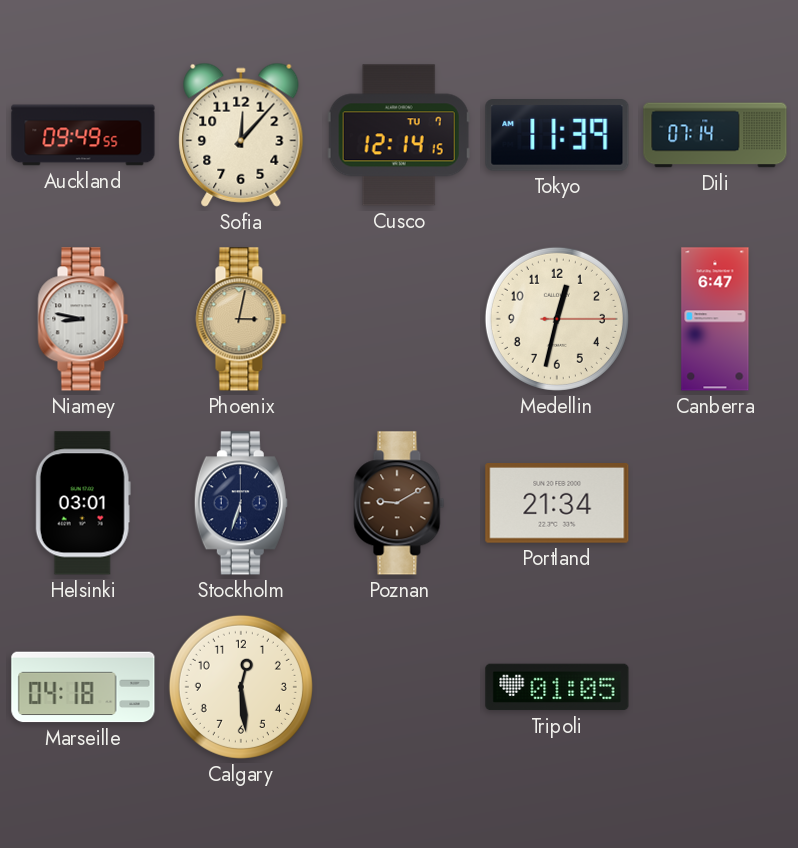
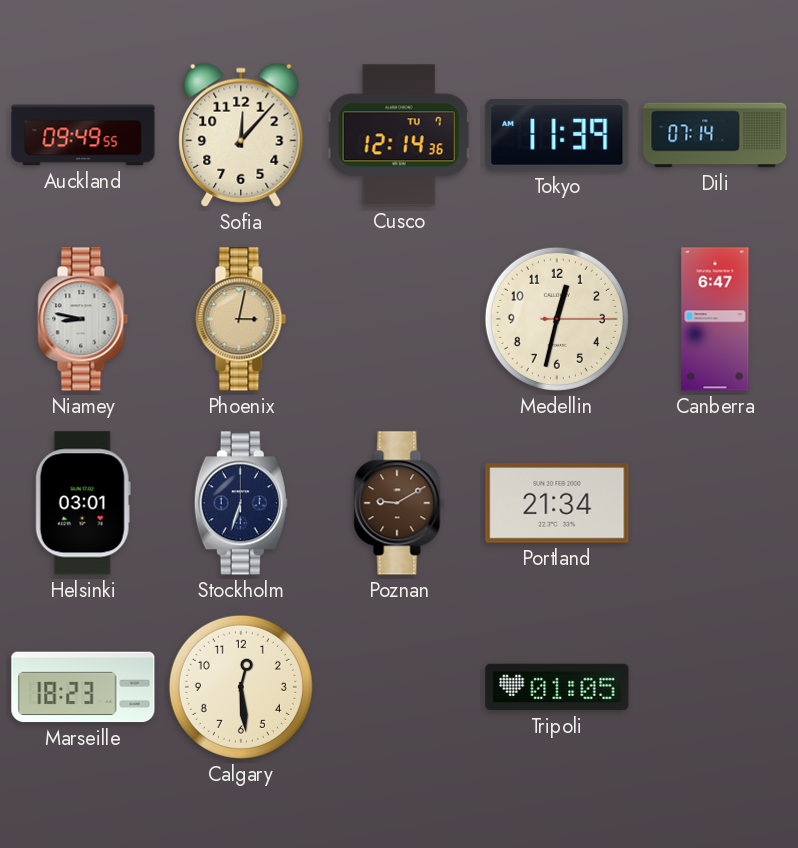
Cusco: 12:14:15 -> 12:14:36 (399, 135)
Marseille: 04:18 -> 18:23 (83, 687)
